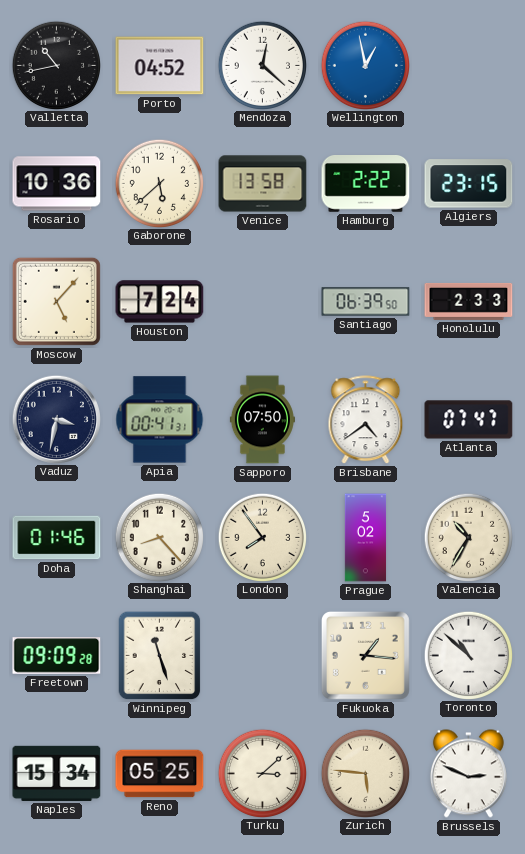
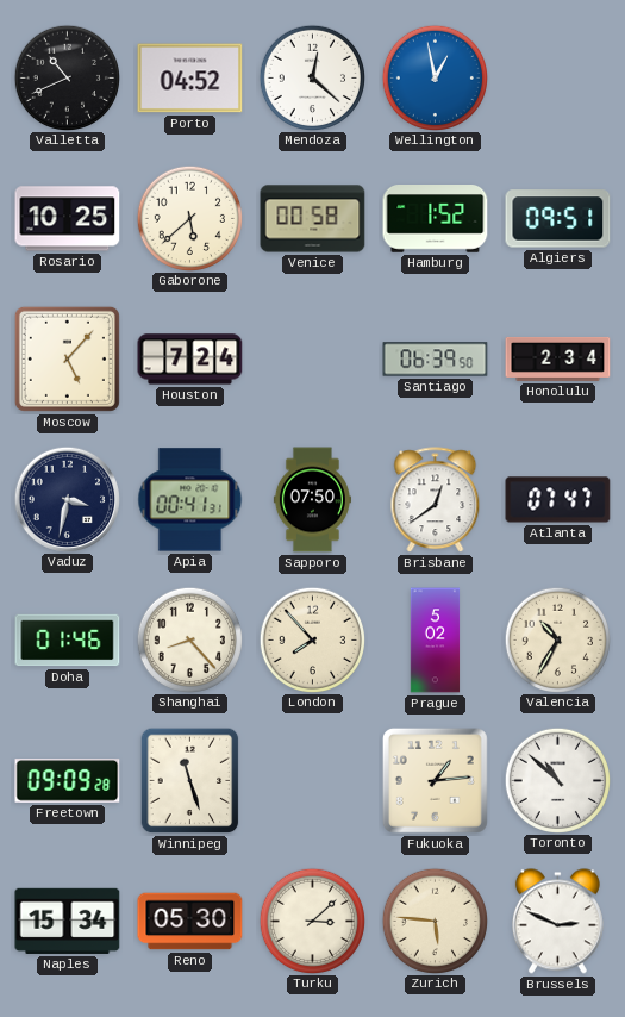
Valletta: 10:43 -> 10:41 (67, 77)
Rosario: 10:36 -> 10:25 (68, 219)
Venice: 13:58 -> 00:58 (313, 219)
Hamburg: 2:22 -> 1:52 (436, 219)
Algiers: 23:15 -> 09:51 (558, 219)
Honolulu: 2:33 -> 2:34 (558, 358)
Brisbane: 4:39 -> 12:39 (436, 500)
London: 7:54 -> 7:53 (312, 639)
Fukuoka: 1:16 -> 1:14 (435, 780)
Reno: 05:25 -> 05:30 (190, 922)
